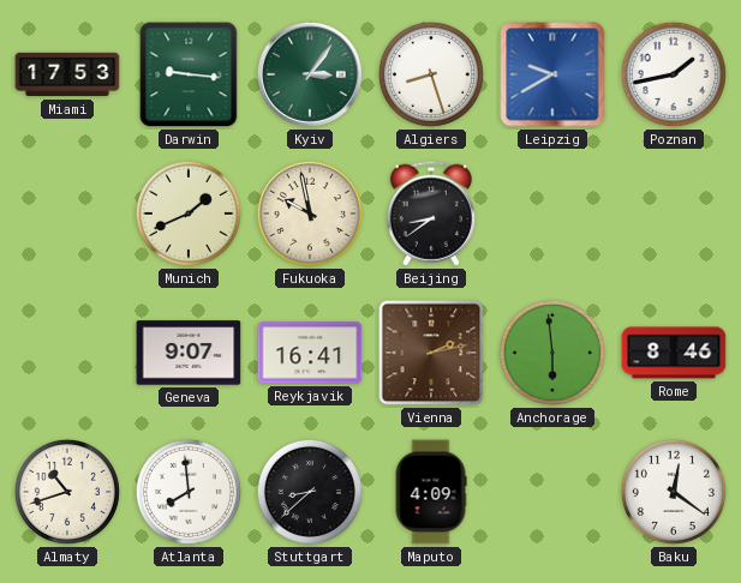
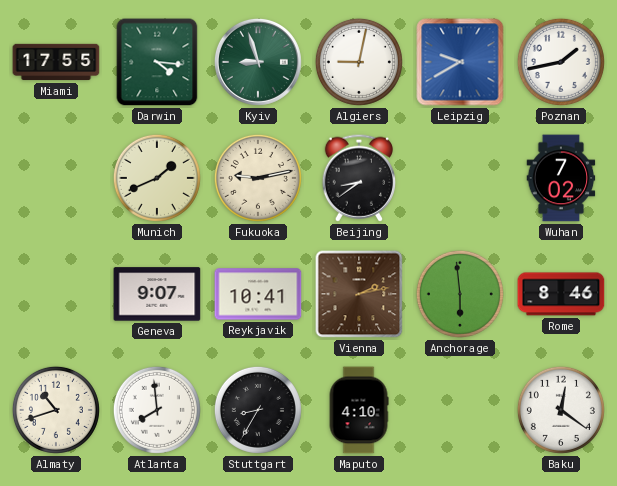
Miami: 17:53 -> 17:55 (56, 62)
Darwin: 9:16 -> 4:16 (157, 62)
Kyiv: 3:06 -> 8:57 (258, 62)
Algiers: 8:27 -> 9:02 (359, 62)
Fukuoka: 9:58 -> 9:13 (258, 178)
Wuhan: none -> 7:02 (561, 178)
Reykjavik: 16:41 -> 10:41 (258, 294)
Stuttgart: 8:38 -> 8:35 (258, 410)
Maputo: 4:09 -> 4:10 (359, 410)
